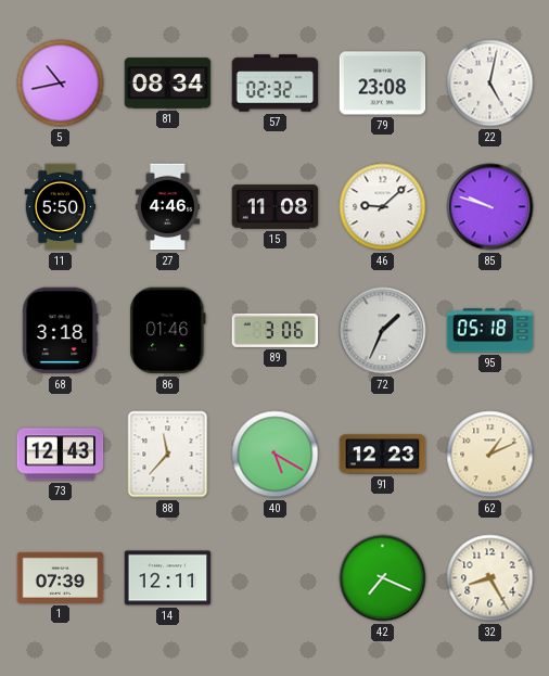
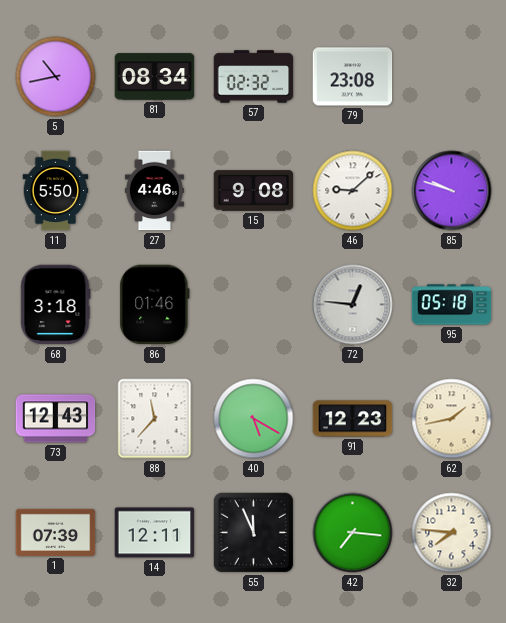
22: 5:02 -> none (490, 84)
15: 11:08 -> 9:08 (254, 191)
89: 3:06 -> none (276, 330)
72: 1:34 -> 12:46 (353, 305)
62: 1:11 -> 1:43 (452, 419)
55: none -> 11:56 (253, 532)
42: 7:19 -> 7:16 (353, 533)
32: 8:25 -> 7:46 (452, 533)
